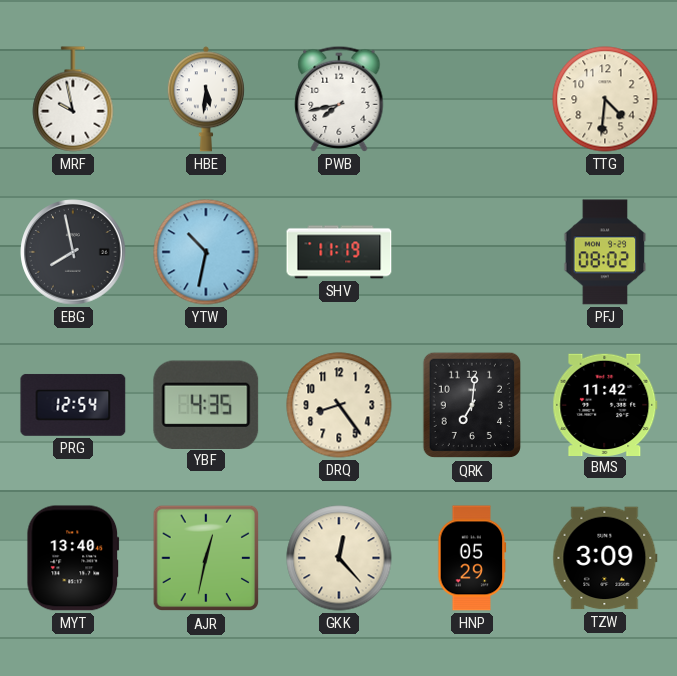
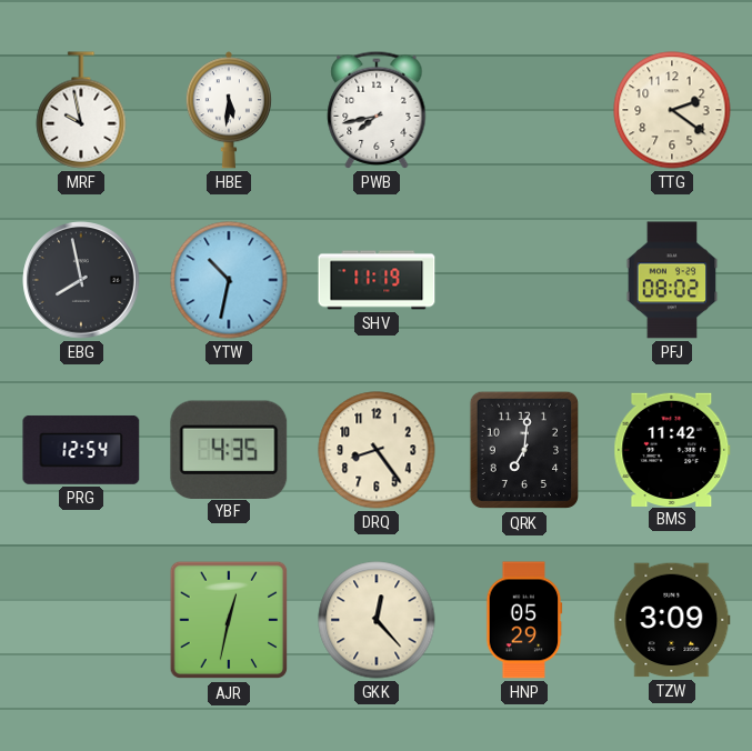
TTG: 4:31 -> 2:21 (672, 110)
MYT: 13:40 -> none (73, 558)
